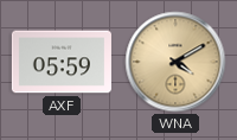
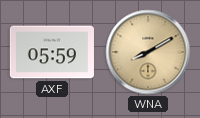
WNA: 4:10 -> 8:10 (148, 52)
